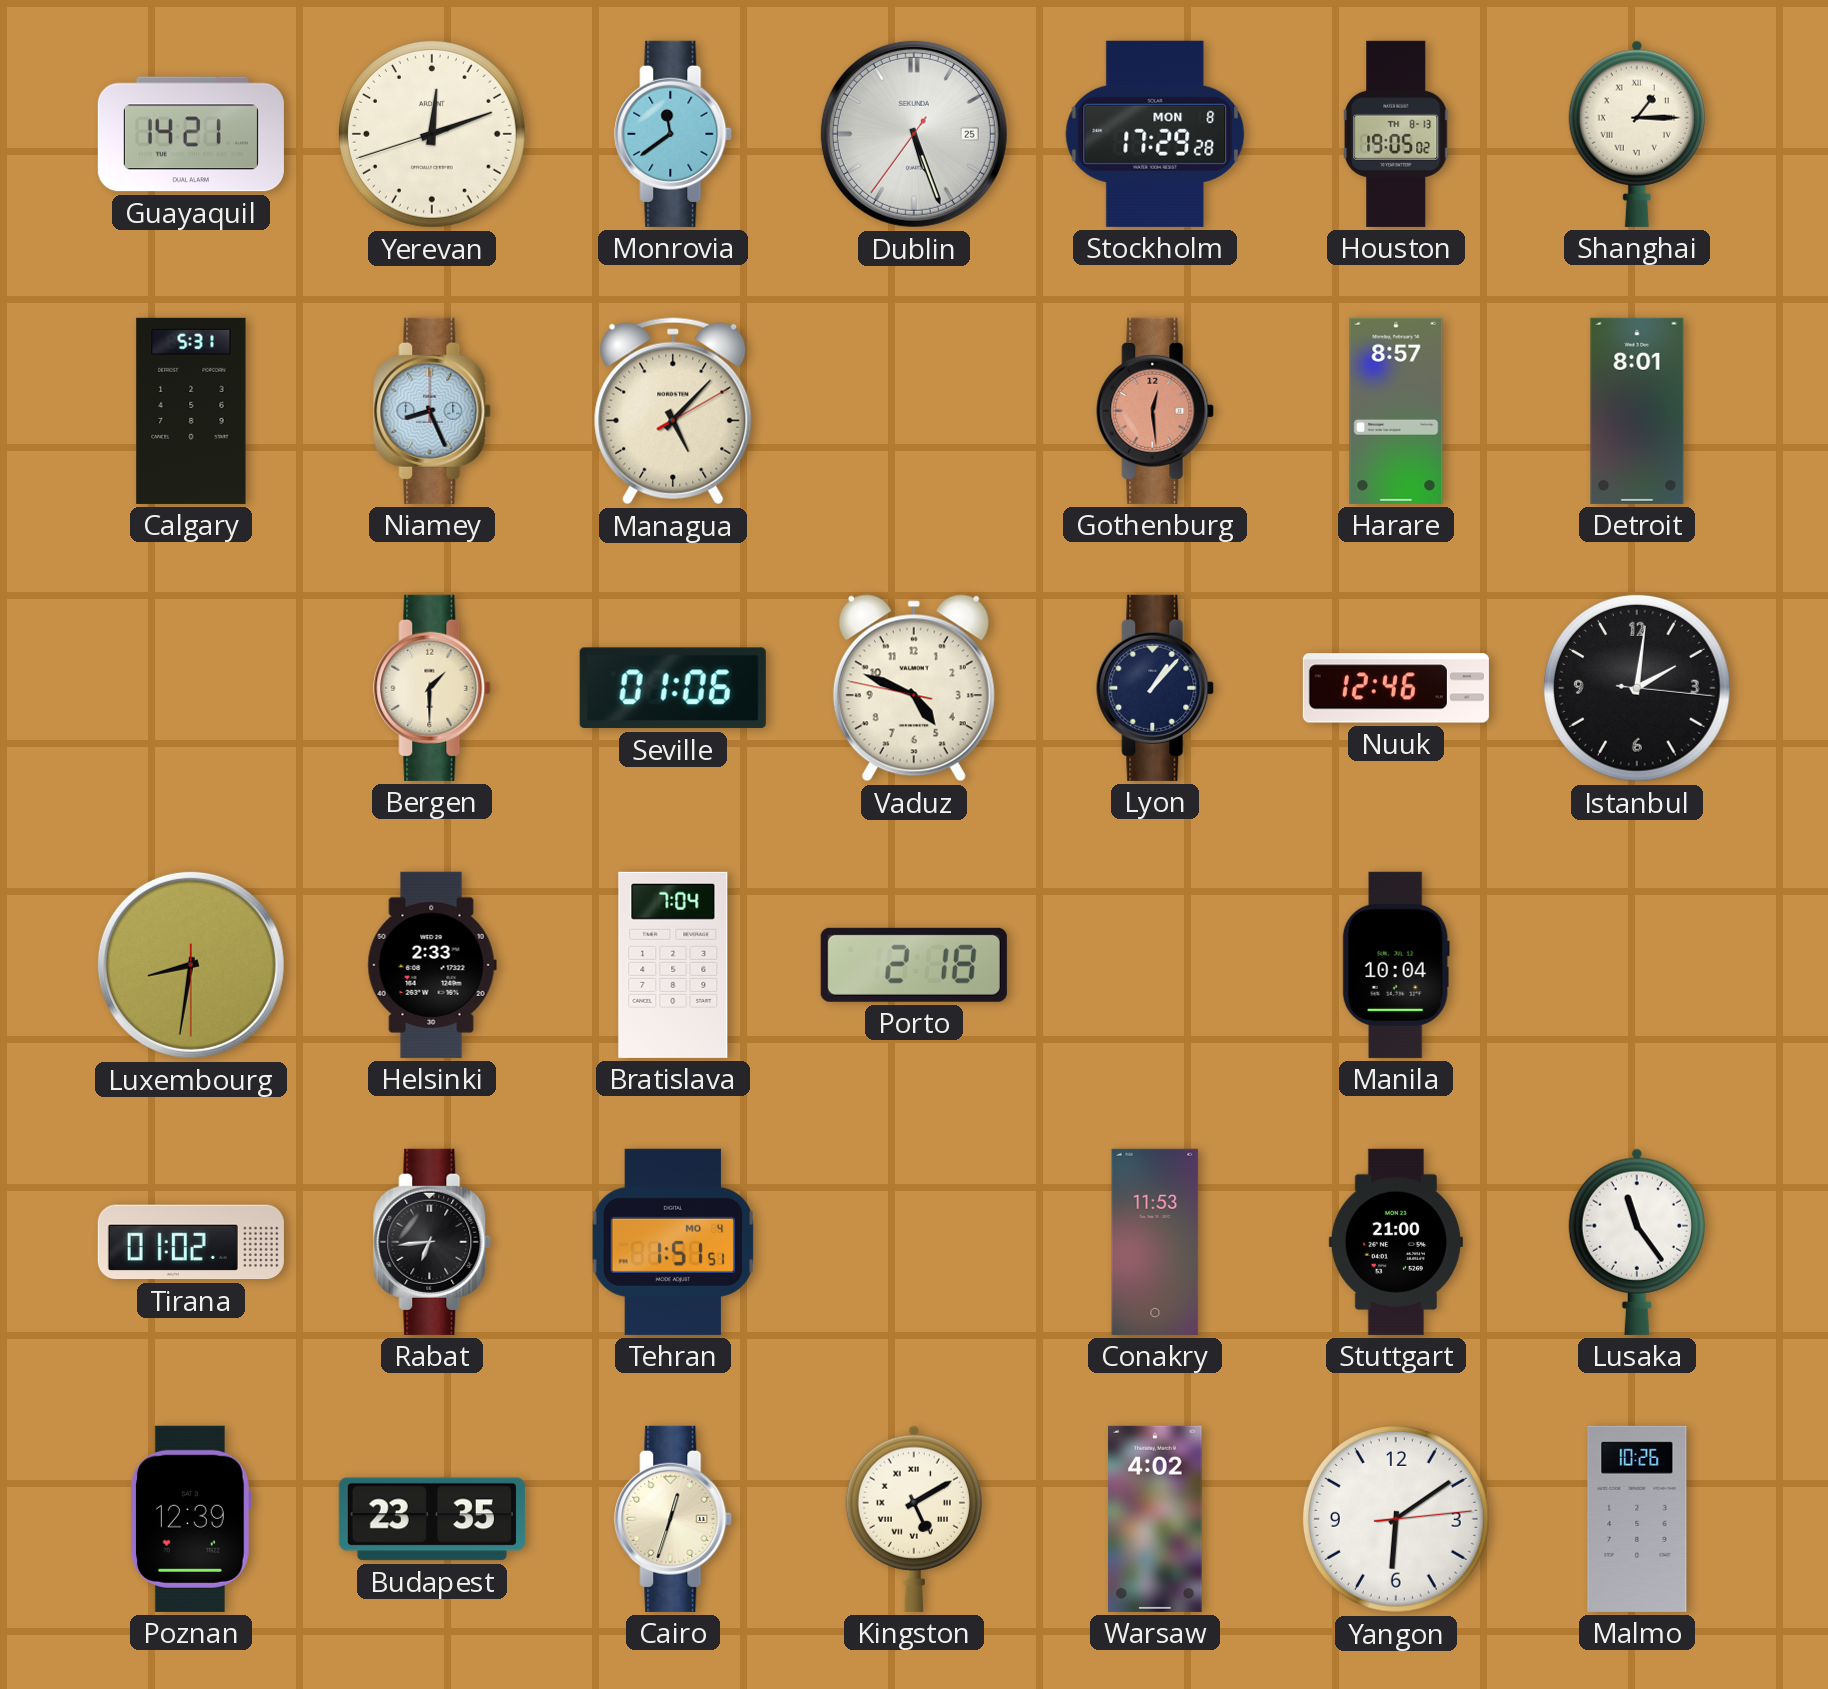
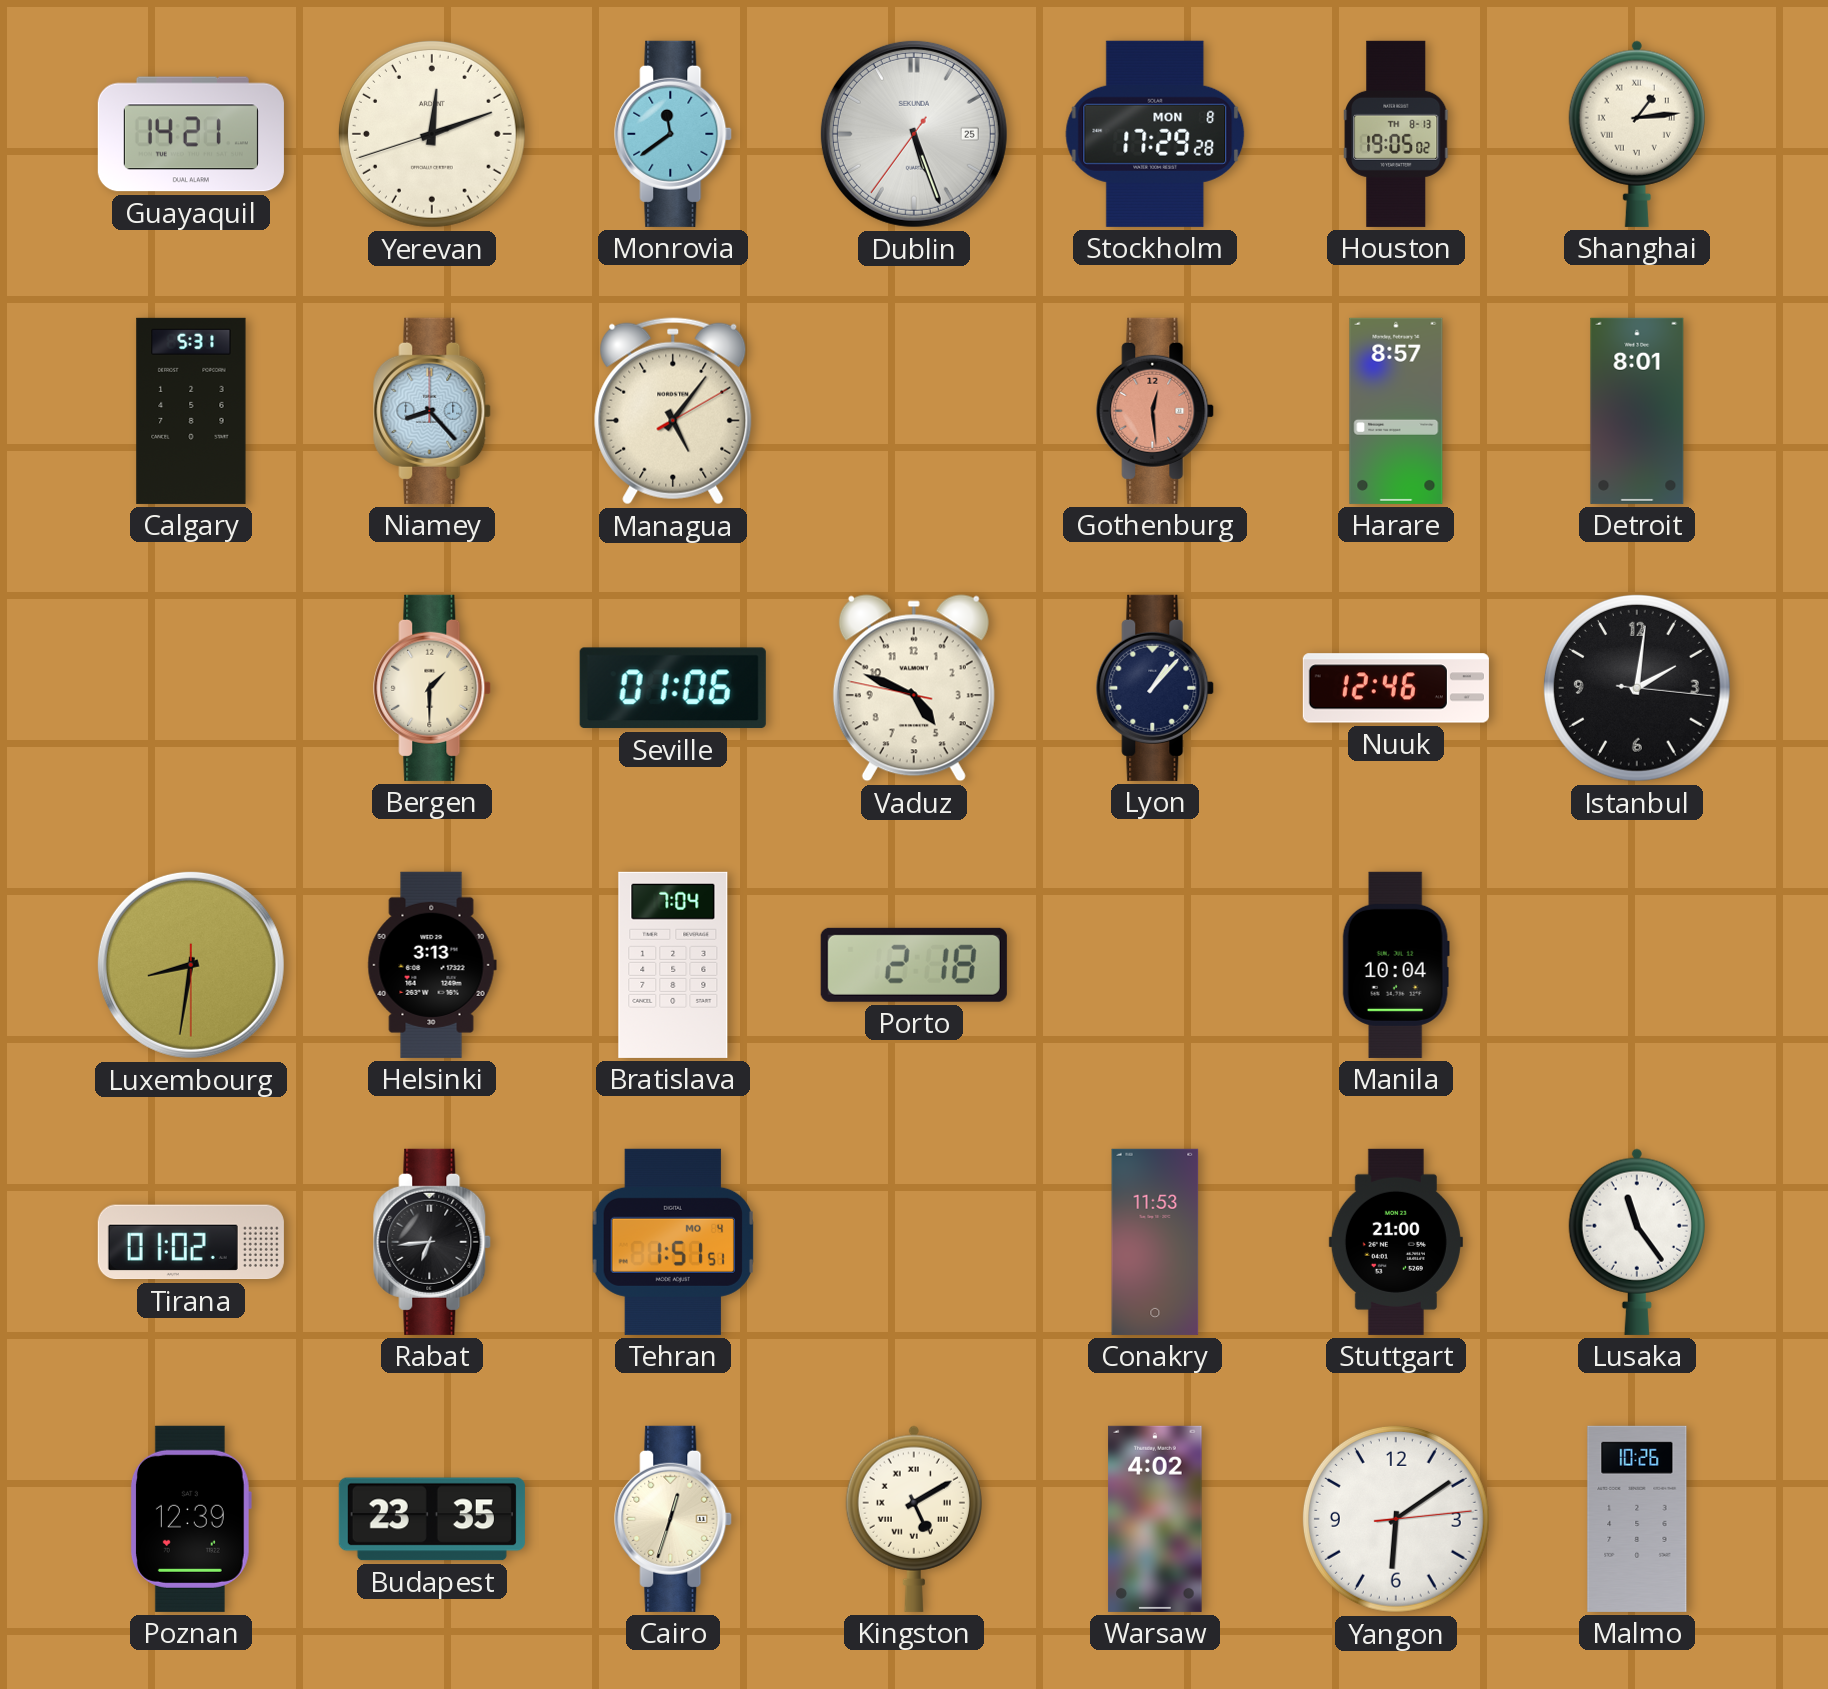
Shanghai: 1:15 -> 1:14 (1637, 134)
Niamey: 8:26 -> 8:23 (433, 411)
Managua: 5:07 -> 5:06 (673, 411)
Helsinki: 2:33 -> 3:13 (432, 965)
